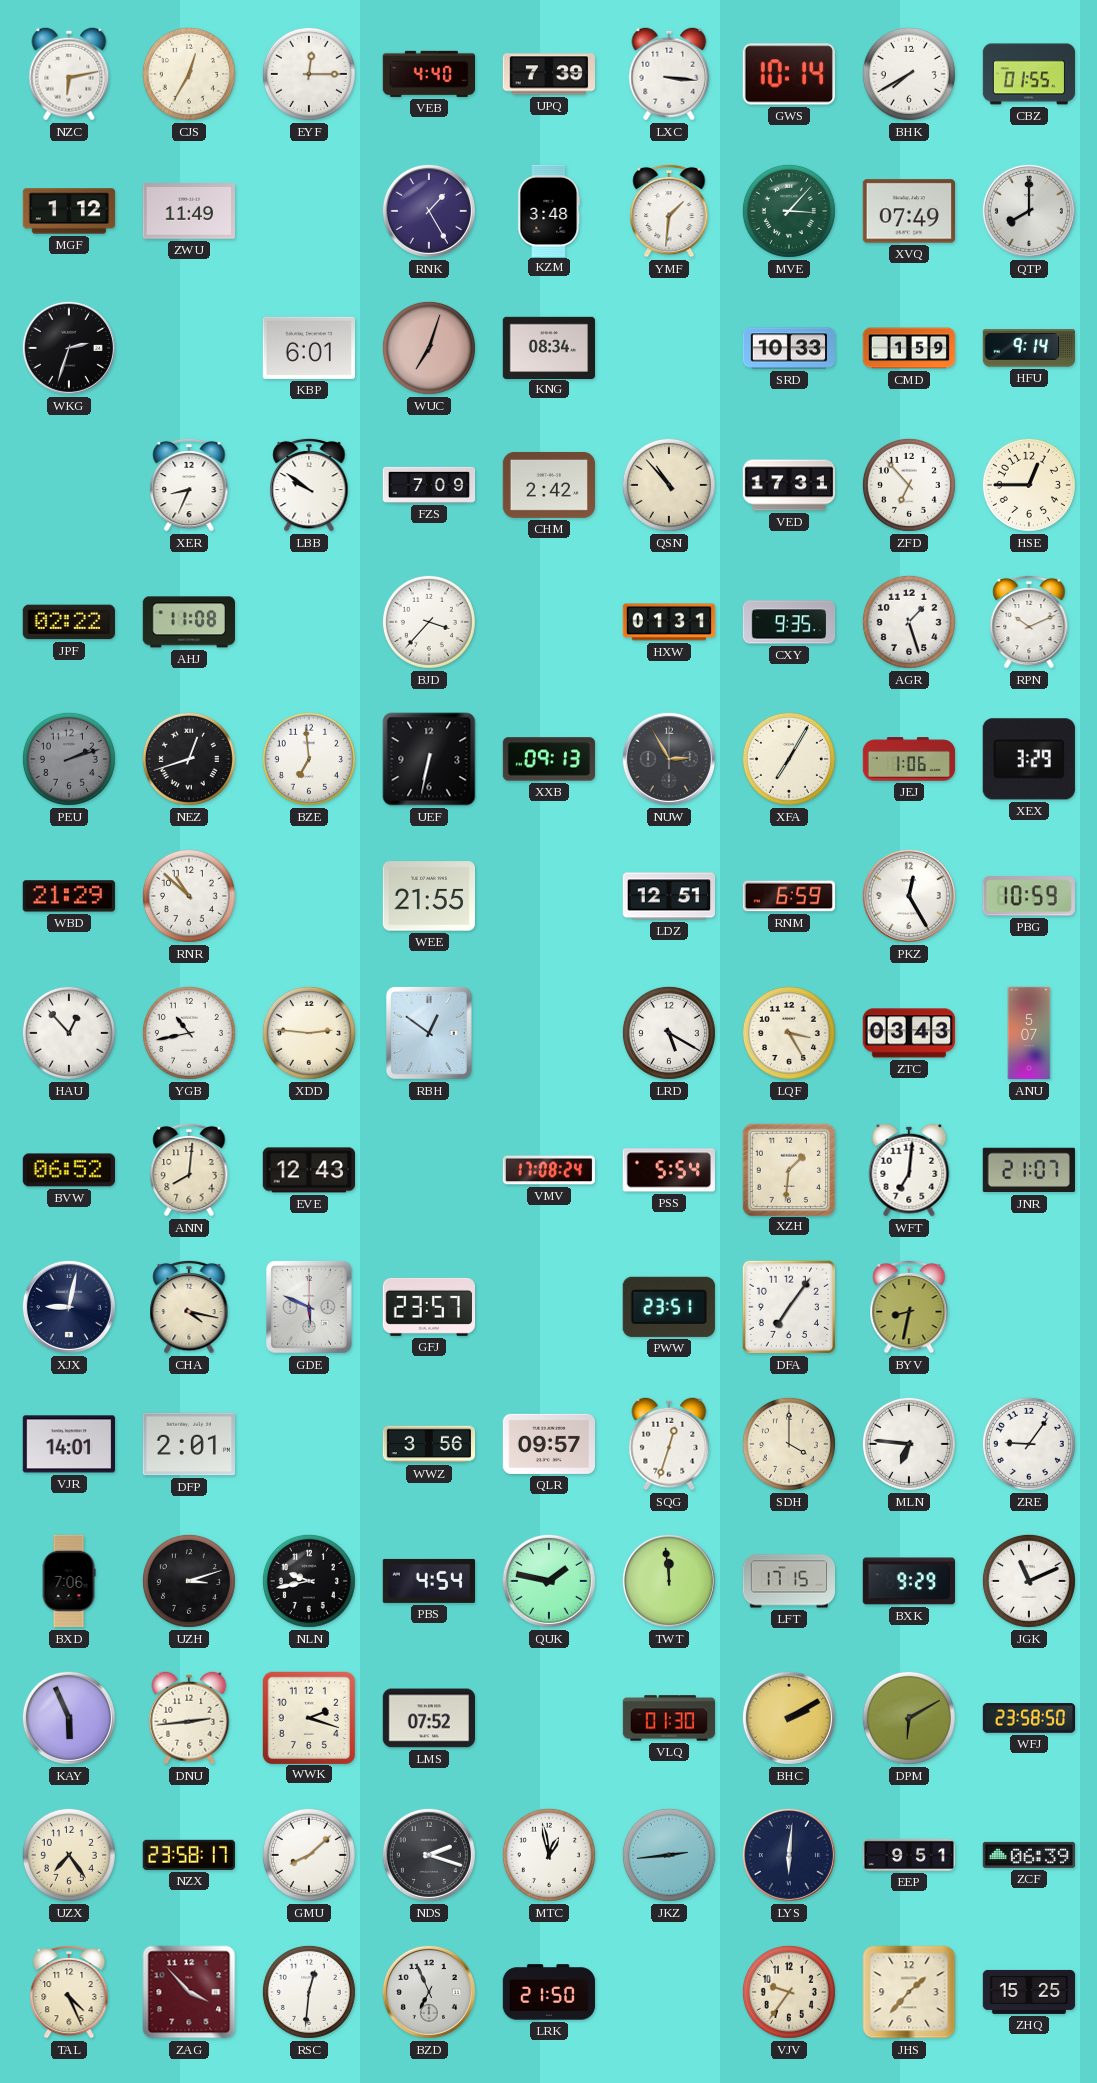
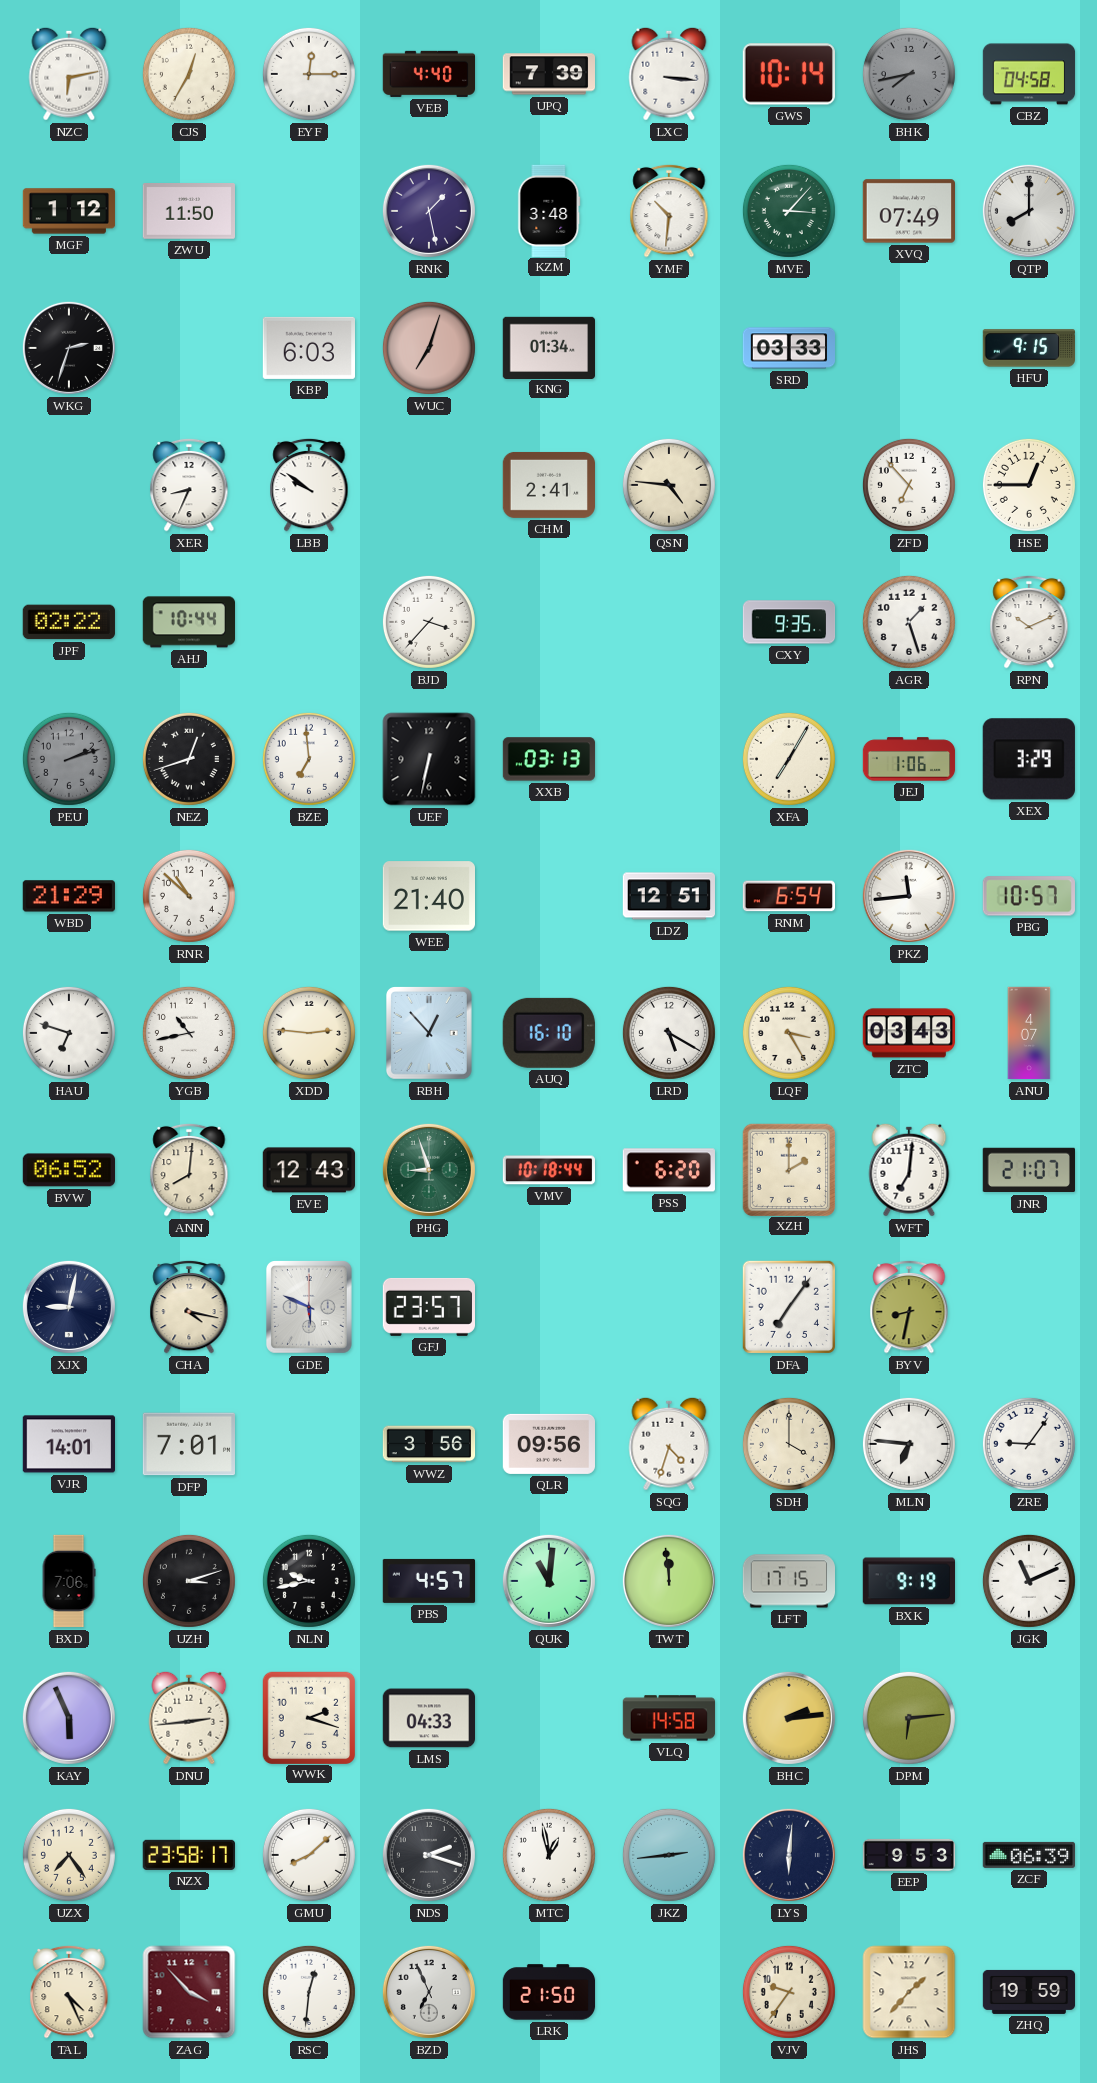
BHK: 7:40 -> 7:43 (909, 74)
BHK dial: white -> grey (909, 74)
CBZ: 01:55 -> 04:58 (1029, 74)
ZWU: 11:49 -> 11:50 (188, 212)
RNK: 1:25 -> 1:28 (429, 211)
YMF: 1:31 -> 10:31 (669, 211)
KBP: 6:01 -> 6:03 (308, 348)
KNG: 08:34 -> 01:34 (549, 347)
SRD: 10:33 -> 03:33 (789, 348)
CMD: 1:59 -> none (909, 348)
HFU: 9:14 -> 9:15 (1028, 348)
FZS: 7:09 -> none (429, 485)
CHM: 2:42 -> 2:41 (548, 485)
QSN: 10:53 -> 4:46 (669, 485)
VED: 17:31 -> none (789, 485)
AHJ: 11:08 -> 10:44 (188, 622)
HXW: 01:31 -> none (669, 622)
XXB: 09:13 -> 03:13 (549, 759)
NUW: 2:55 -> none (669, 759)
WEE: 21:55 -> 21:40 (428, 896)
RNM: 6:59 -> 6:54 (789, 896)
PKZ: 12:25 -> 11:44 (909, 896)
PBG: 10:59 -> 10:57 (1029, 896)
HAU: 12:53 -> 6:48 (69, 1033)
RBH: 12:51 -> 12:53 (430, 1034)
AUQ: none -> 16:10 (549, 1033)
ANU: 5:07 -> 4:07 (1029, 1033)
PHG: none -> 8:57 (429, 1170)
VMV: 17:08 -> 10:18 (548, 1170)
PSS: 5:54 -> 6:20 (669, 1170)
XZH: 1:31 -> 2:00 (788, 1169)
PWW: 23:51 -> none (669, 1307)
DFP: 2:01 -> 7:01 (188, 1444)
QLR: 09:57 -> 09:56 (548, 1444)
SQG: 12:33 -> 4:33 (669, 1444)
PBS: 4:54 -> 4:57 (429, 1581)
QUK: 1:47 -> 11:01 (549, 1581)
BXK: 9:29 -> 9:19 (908, 1581)
LMS: 07:52 -> 04:33 (428, 1718)
VLQ: 01:30 -> 14:58 (669, 1718)
BHC: 2:10 -> 2:14 (789, 1718)
DPM: 6:10 -> 6:14 (909, 1718)
WFJ: 23:58 -> none (1029, 1718)
EEP: 9:51 -> 9:53 (909, 1855)
ZHQ: 15:25 -> 19:59 (1029, 1992)
